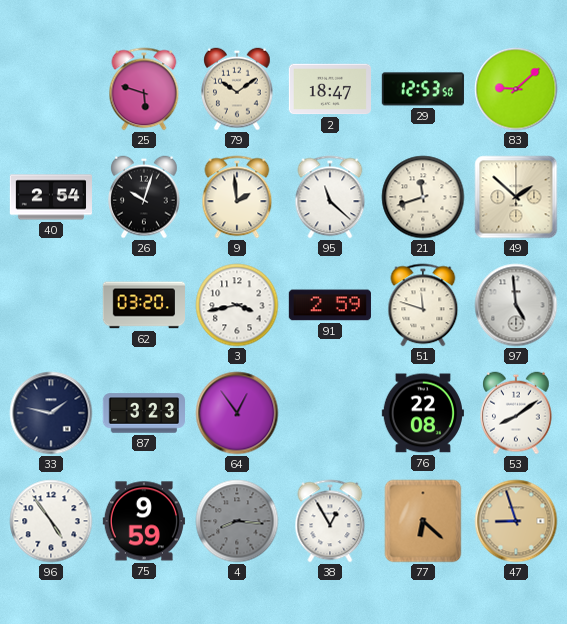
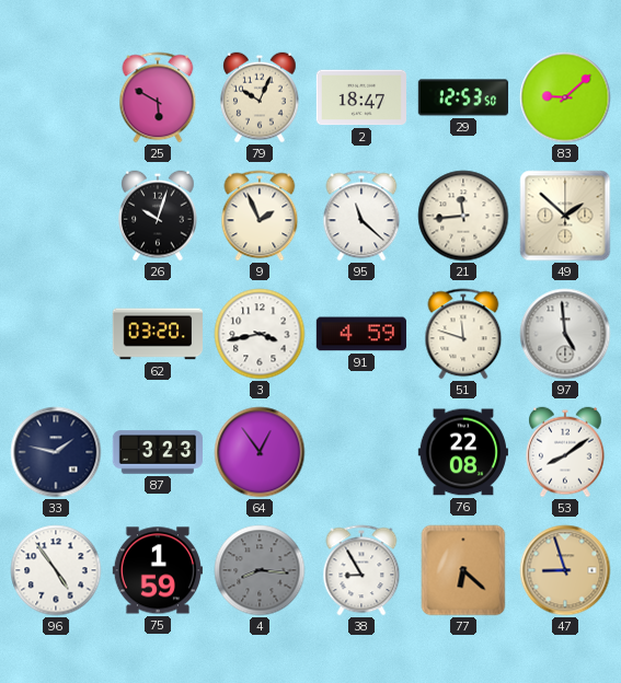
25: 5:48 -> 5:50 (158, 97)
79: 10:09 -> 10:04 (260, 97)
40: 2:54 -> none (50, 197)
9: 1:59 -> 1:56 (260, 216)
21: 11:42 -> 11:44 (463, 216)
91: 2:59 -> 4:59 (361, 334)
75: 9:59 -> 1:59 (157, 570)
38: 12:55 -> 8:55 (361, 570)
